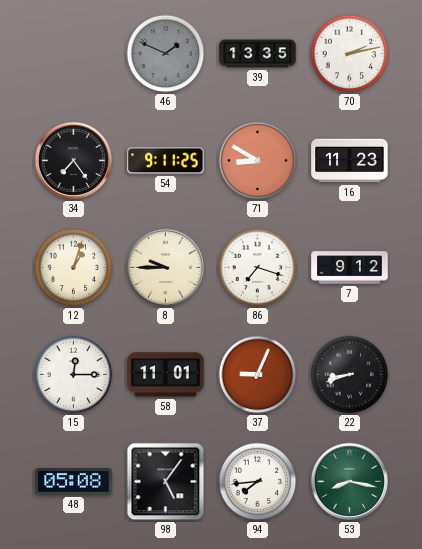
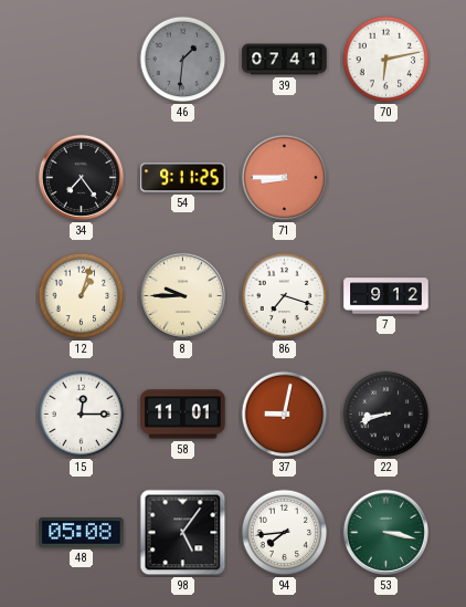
46: 1:49 -> 1:31 (183, 60)
39: 13:35 -> 07:41 (285, 60)
70: 2:13 -> 6:13 (386, 60)
71: 8:50 -> 8:45 (285, 178)
16: 11:23 -> none (350, 161)
37: 9:04 -> 9:02 (285, 415)
53: 8:17 -> 3:17 (385, 532)
